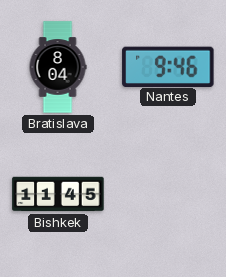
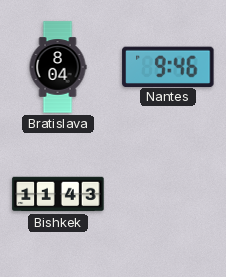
Bishkek: 11:45 -> 11:43 (58, 194)
